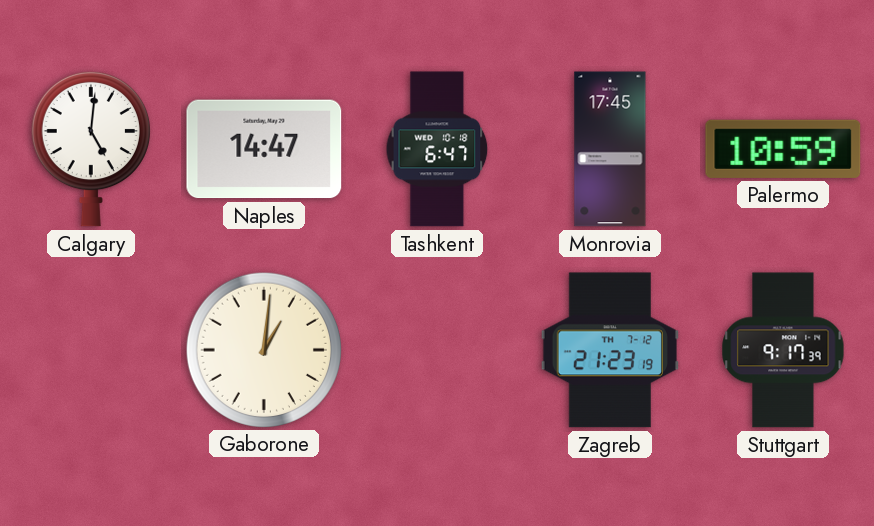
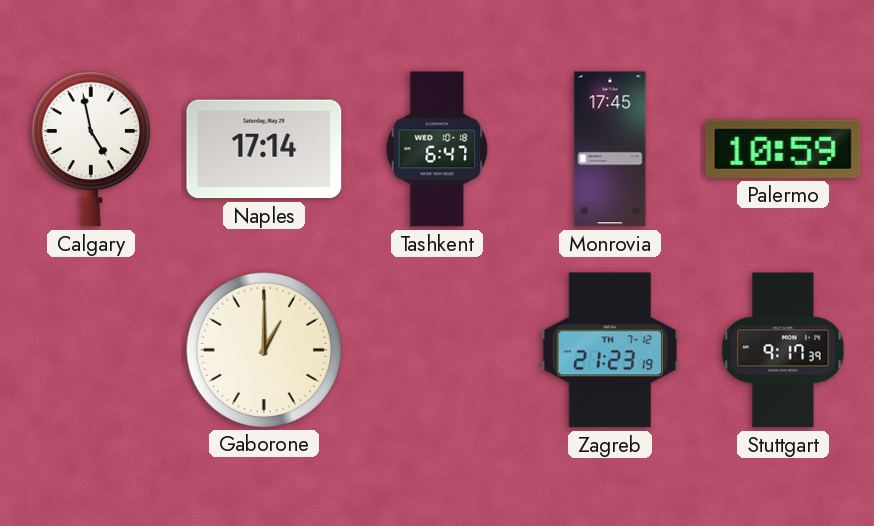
Calgary: 5:01 -> 4:58 (91, 149)
Naples: 14:47 -> 17:14 (264, 149)
Gaborone: 1:01 -> 1:00 (263, 349)
